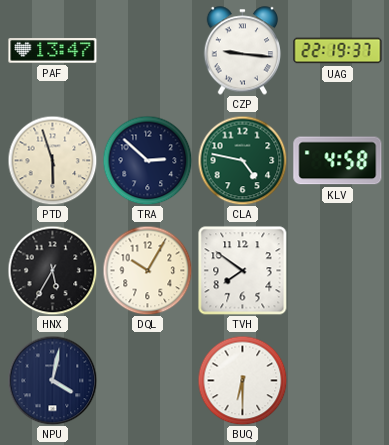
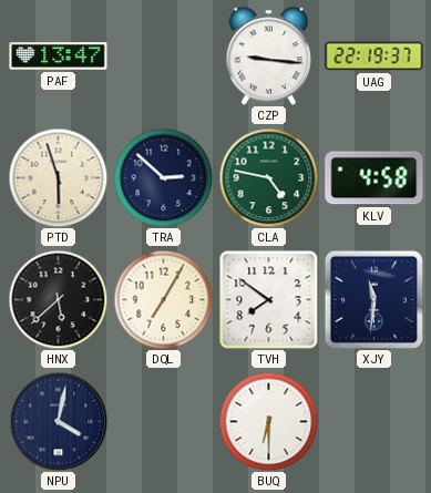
HNX: 5:35 -> 5:38 (58, 299)
DQL: 10:05 -> 7:05 (163, 299)
XJY: none -> 11:31 (373, 299)
